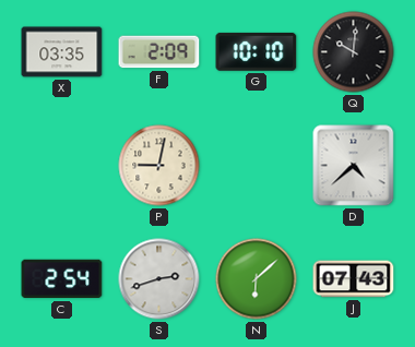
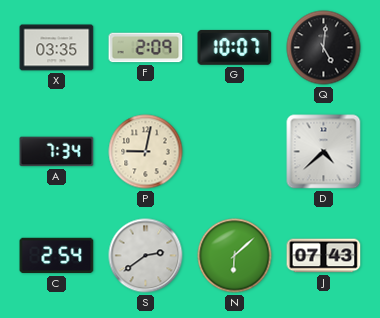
G: 10:10 -> 10:07 (235, 47)
Q: 10:01 -> 5:01 (324, 48)
A: none -> 7:34 (57, 152)
S: 2:42 -> 2:39 (146, 256)
